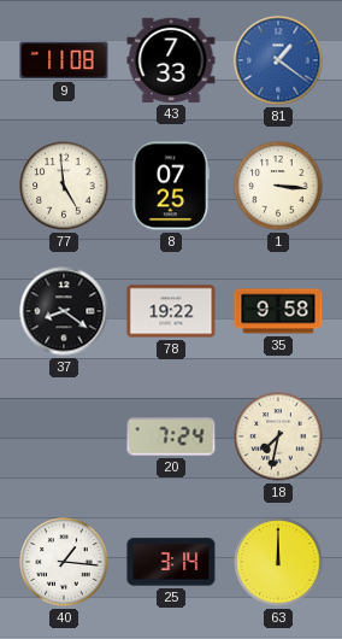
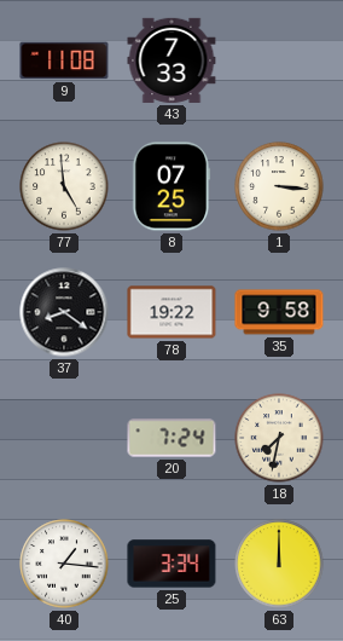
81: 1:21 -> none (278, 60)
25: 3:14 -> 3:34 (171, 564)
